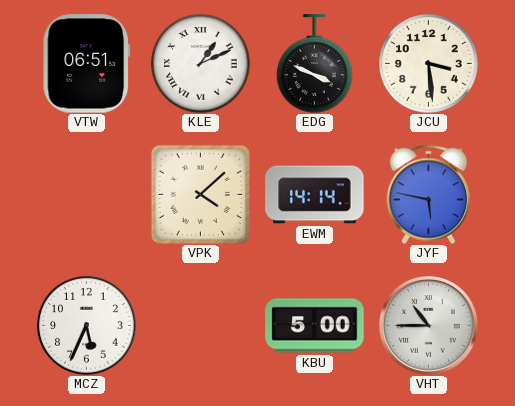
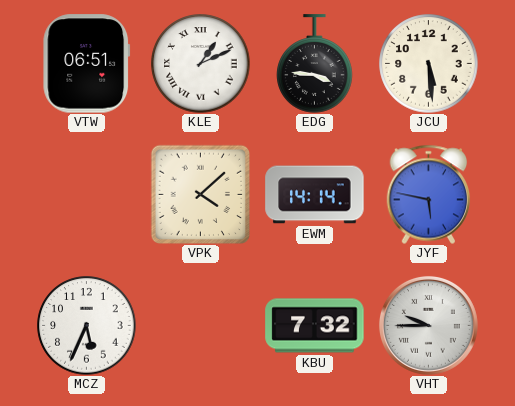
EDG: 3:49 -> 3:46 (315, 64)
JCU: 3:29 -> 5:29 (429, 64)
KBU: 5:00 -> 7:32 (315, 326)
VHT: 10:45 -> 9:45 (428, 325)
